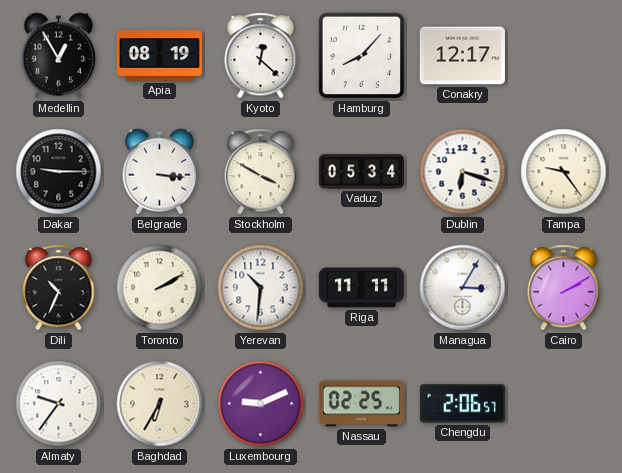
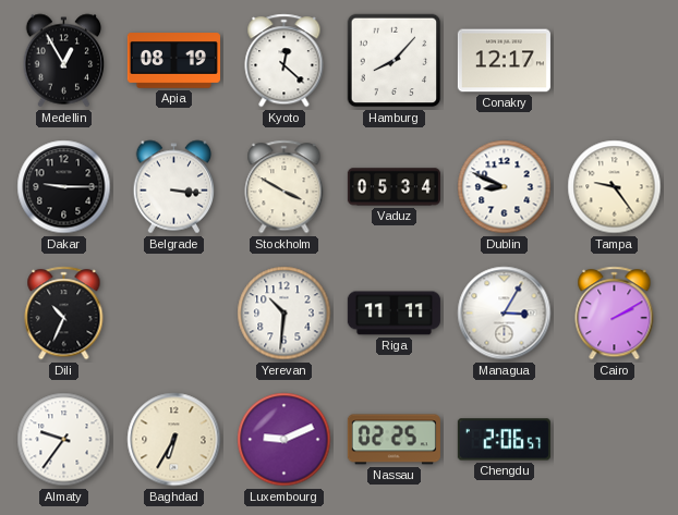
Dublin: 6:18 -> 8:49 (505, 187)
Toronto: 2:10 -> none (160, 288)
